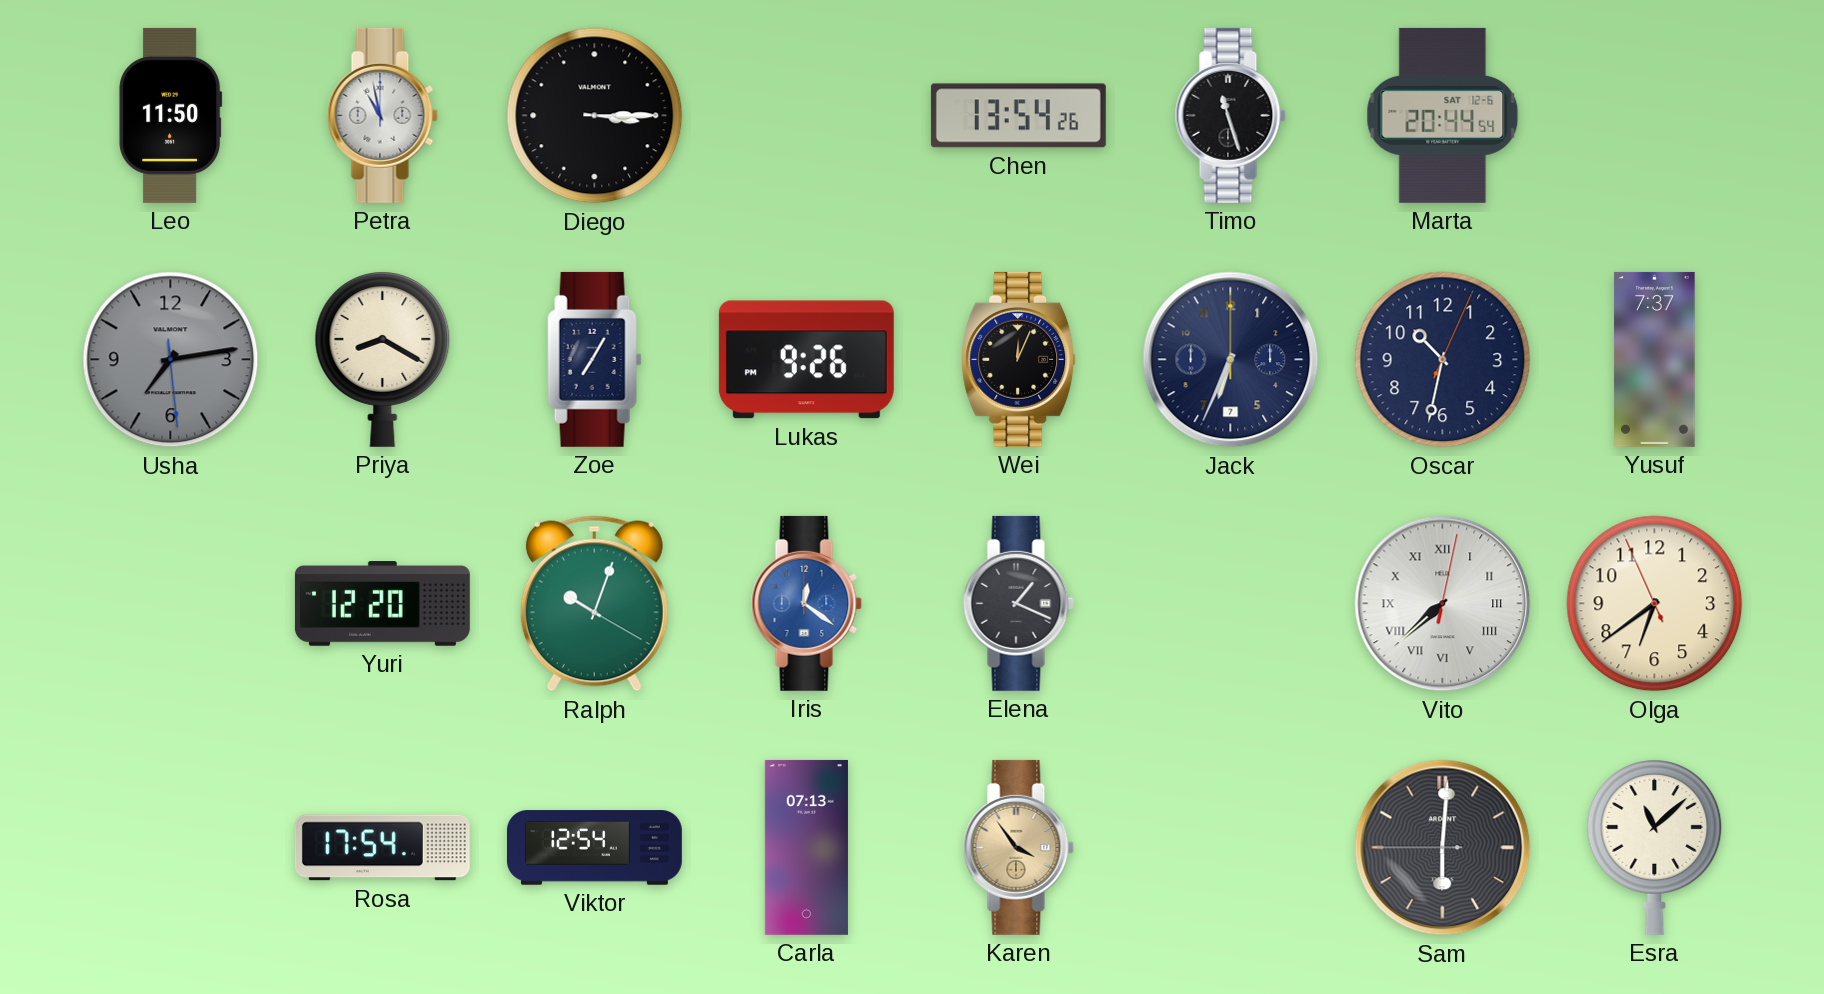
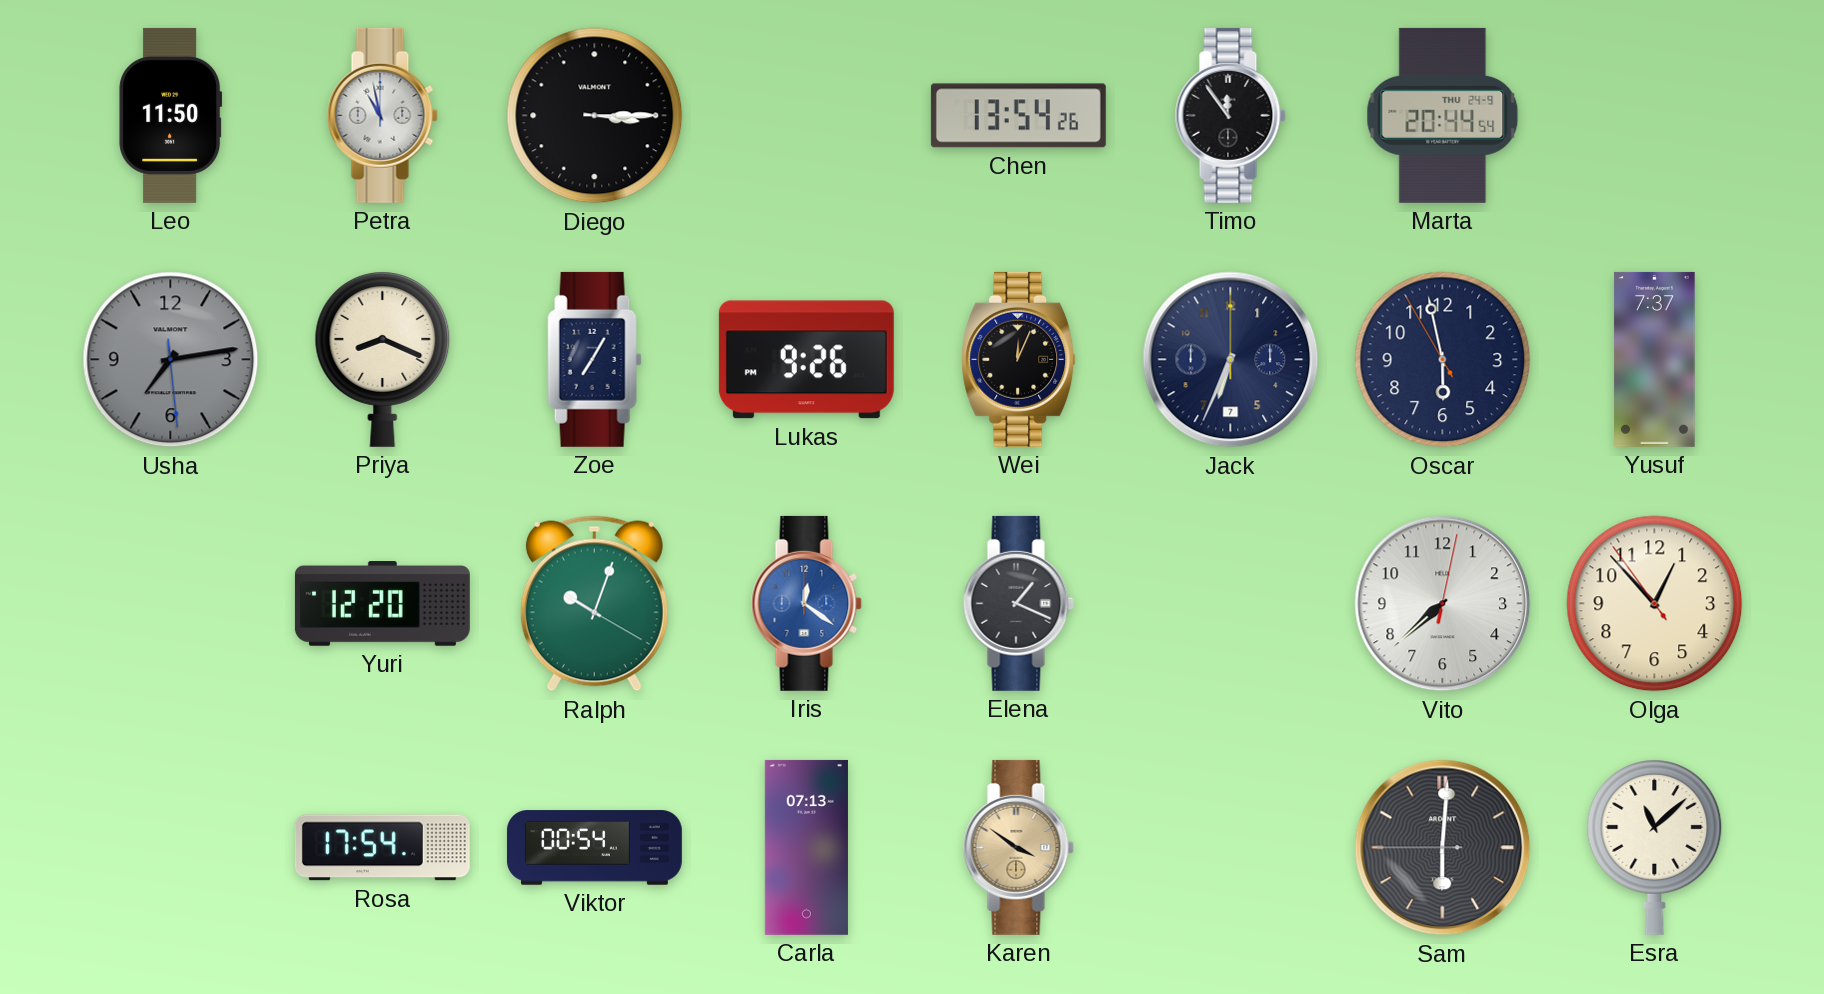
Timo: 11:27 -> 11:54 (1230, 115)
Marta date: SAT 12-6 -> THU 24-9 (1443, 115)
Priya: 8:20 -> 8:19 (383, 360)
Oscar: 10:32 -> 5:57 (1443, 360)
Vito numerals: Roman -> Arabic (1443, 604)
Olga: 6:38 -> 12:52 (1655, 604)
Viktor: 12:54 -> 00:54 (594, 848)
Karen: 3:54 -> 3:51 (1018, 847)
